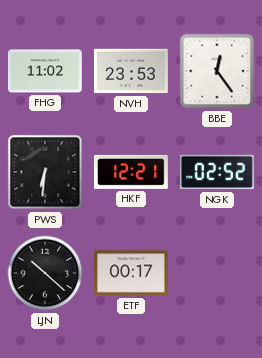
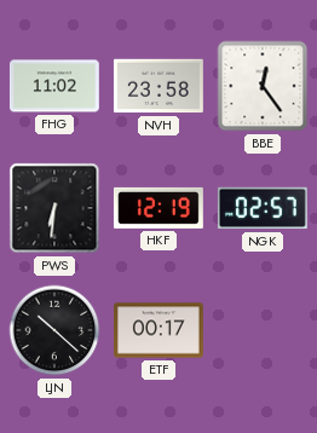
NVH: 23:53 -> 23:58 (158, 86)
HKF: 12:21 -> 12:19 (158, 208)
NGK: 02:52 -> 02:57 (263, 208)
